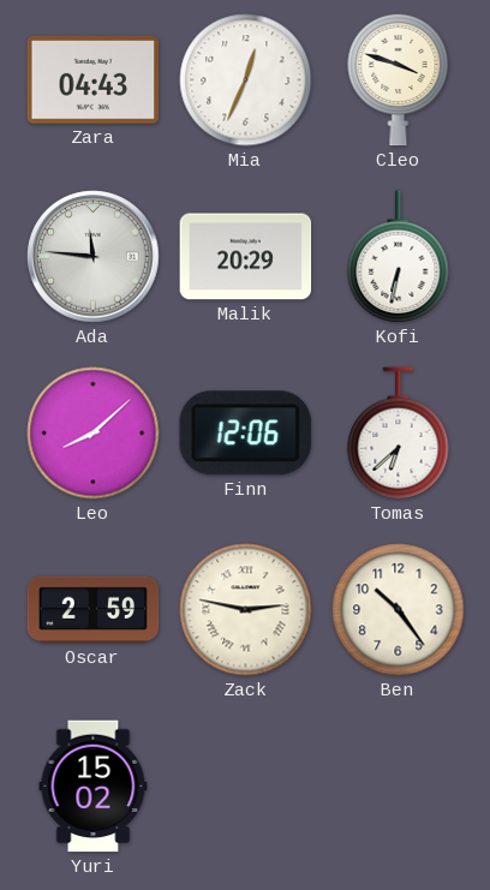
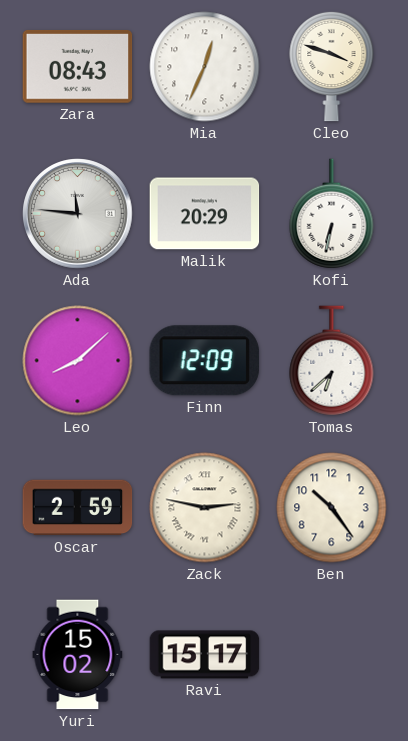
Zara: 04:43 -> 08:43 (78, 67)
Finn: 12:06 -> 12:09 (204, 361)
Ravi: none -> 15:17 (205, 655)
